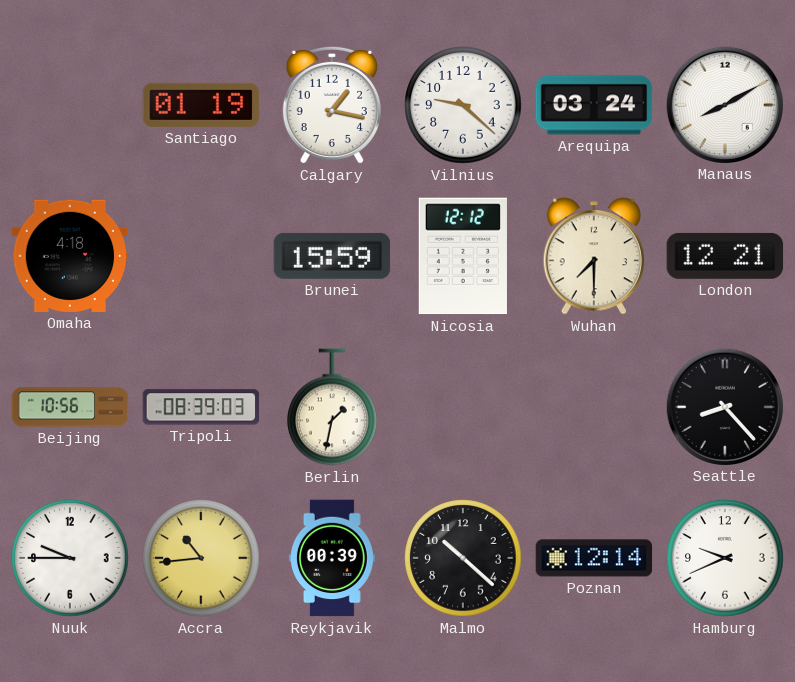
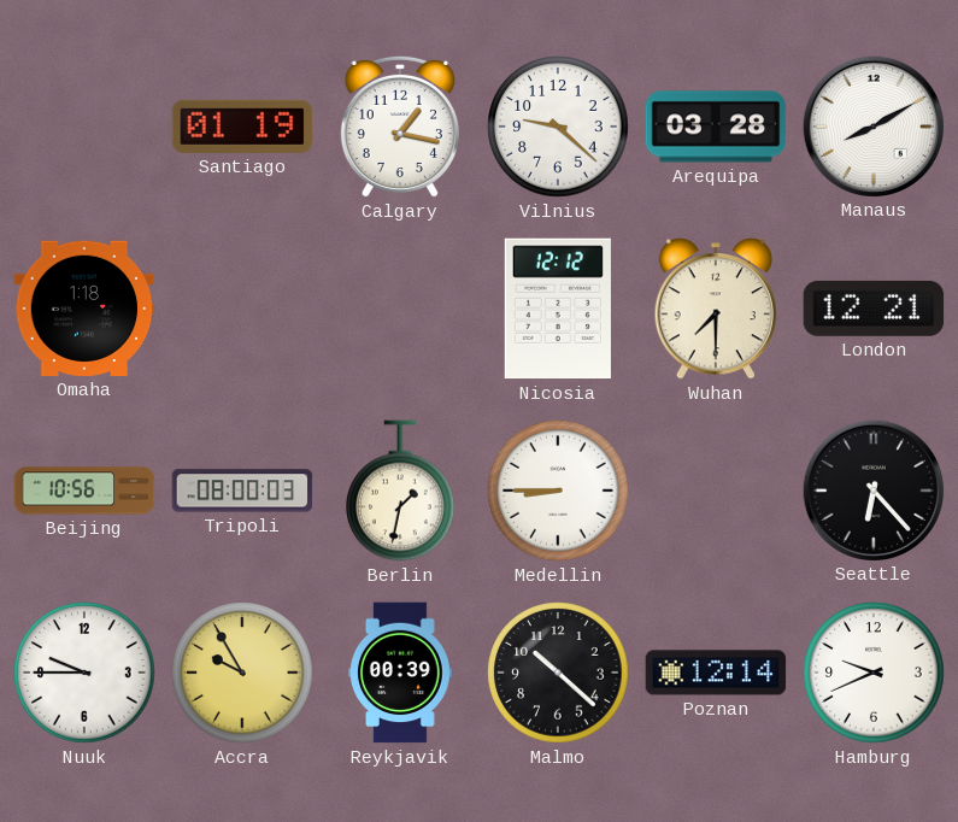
Arequipa: 03:24 -> 03:28 (716, 127)
Omaha: 4:18 -> 1:18 (84, 309)
Brunei: 15:59 -> none (332, 256)
Tripoli: 08:39 -> 08:00 (242, 491)
Medellin: none -> 8:45 (558, 491)
Seattle: 8:23 -> 6:23 (872, 489)
Accra: 10:44 -> 9:55 (242, 673)
